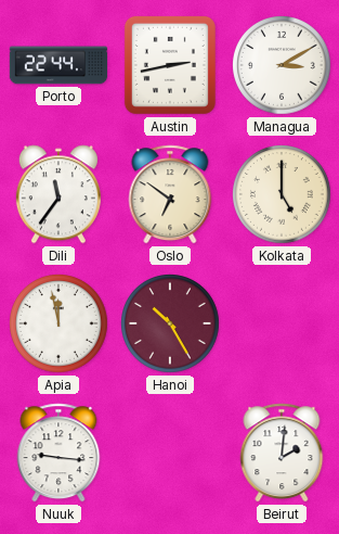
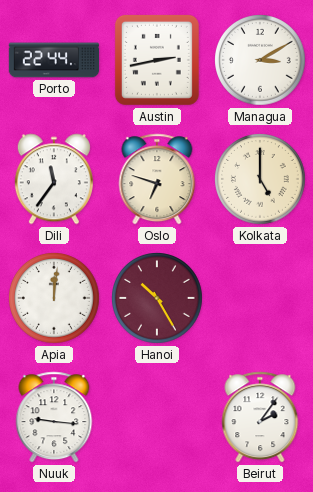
Oslo: 6:51 -> 6:48 (157, 179)
Apia: 11:58 -> 12:01 (55, 299)
Beirut: 2:01 -> 2:06 (260, 417)
